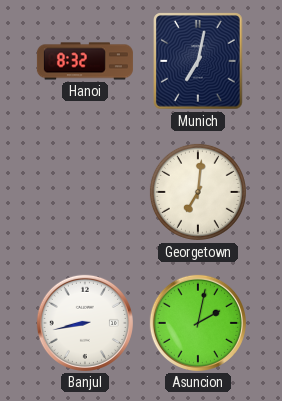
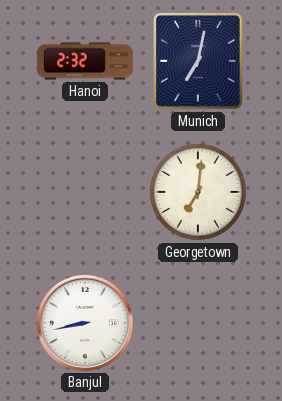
Hanoi: 8:32 -> 2:32 (85, 61)
Asuncion: 2:02 -> none (198, 323)
